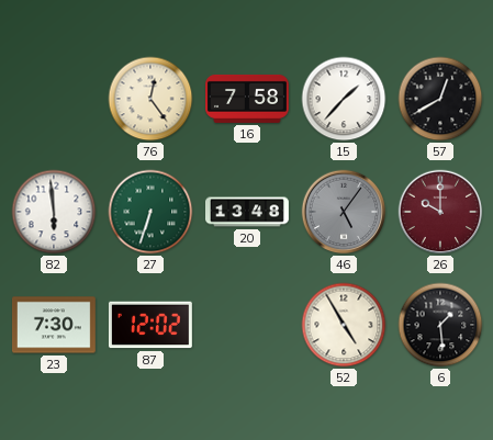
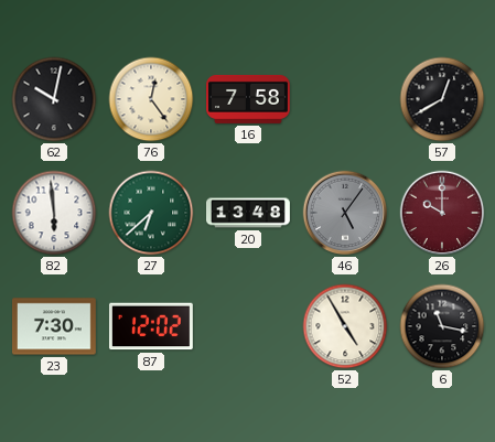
62: none -> 10:02 (54, 99)
15: 1:37 -> none (344, 99)
27: 6:33 -> 6:38 (151, 213)
6: 1:29 -> 11:17 (442, 326)
